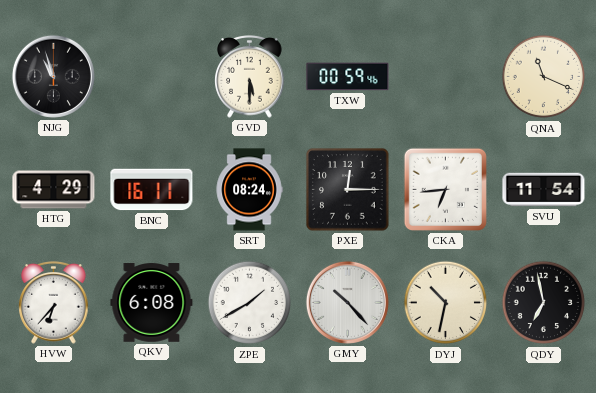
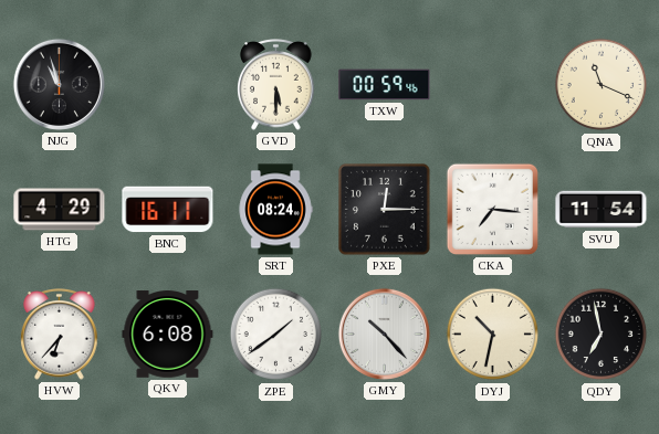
CKA: 6:44 -> 7:16 (492, 209)
ZPE: 1:40 -> 1:39 (276, 335)
